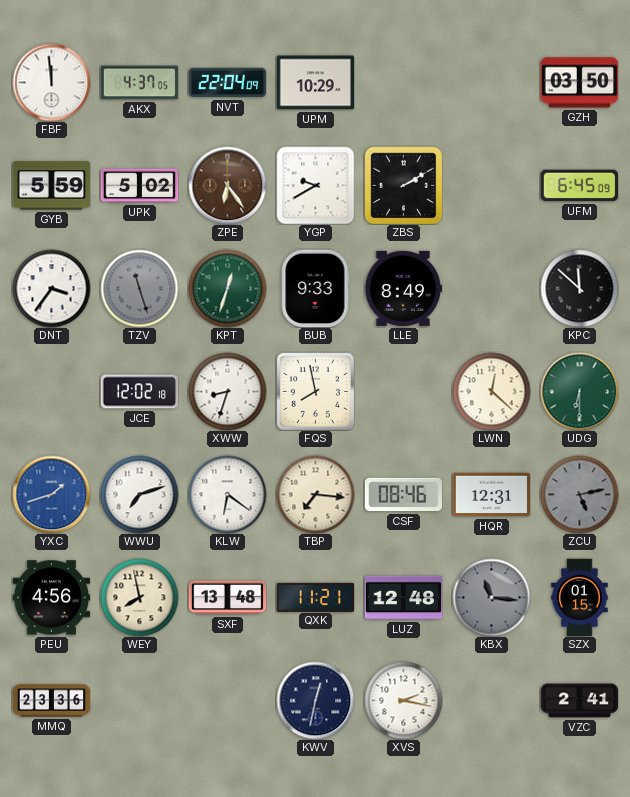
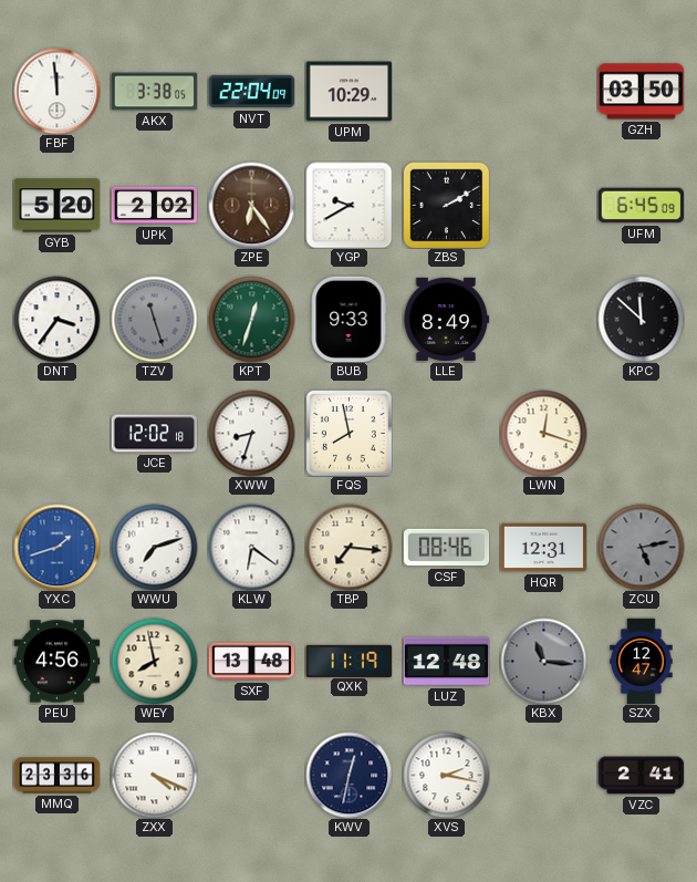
AKX: 4:37 -> 3:38 (154, 92)
GYB: 5:59 -> 5:20 (56, 206)
UPK: 5:02 -> 2:02 (154, 206)
LWN: 12:22 -> 12:18 (543, 433)
UDG: 6:30 -> none (579, 391)
QXK: 11:21 -> 11:19 (348, 661)
SZX: 01:15 -> 12:47 (642, 661)
ZXX: none -> 4:19 (154, 775)
